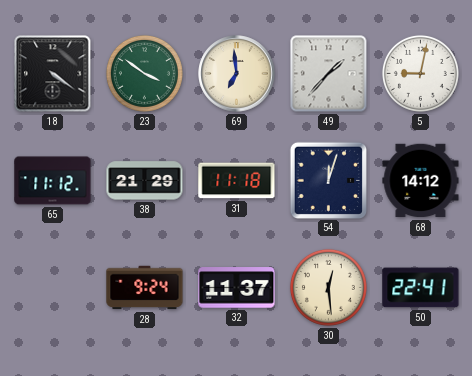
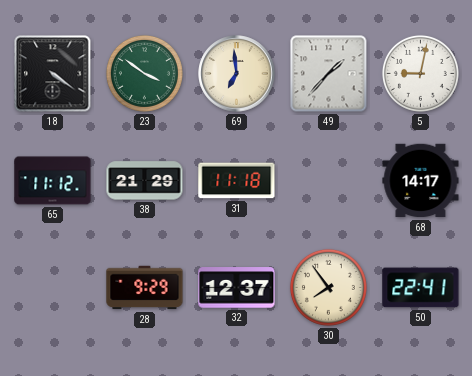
54: 12:03 -> none (328, 180)
68: 14:12 -> 14:17 (421, 181)
28: 9:24 -> 9:29 (145, 288)
32: 11:37 -> 12:37 (237, 288)
30: 12:29 -> 7:54 (328, 287)
